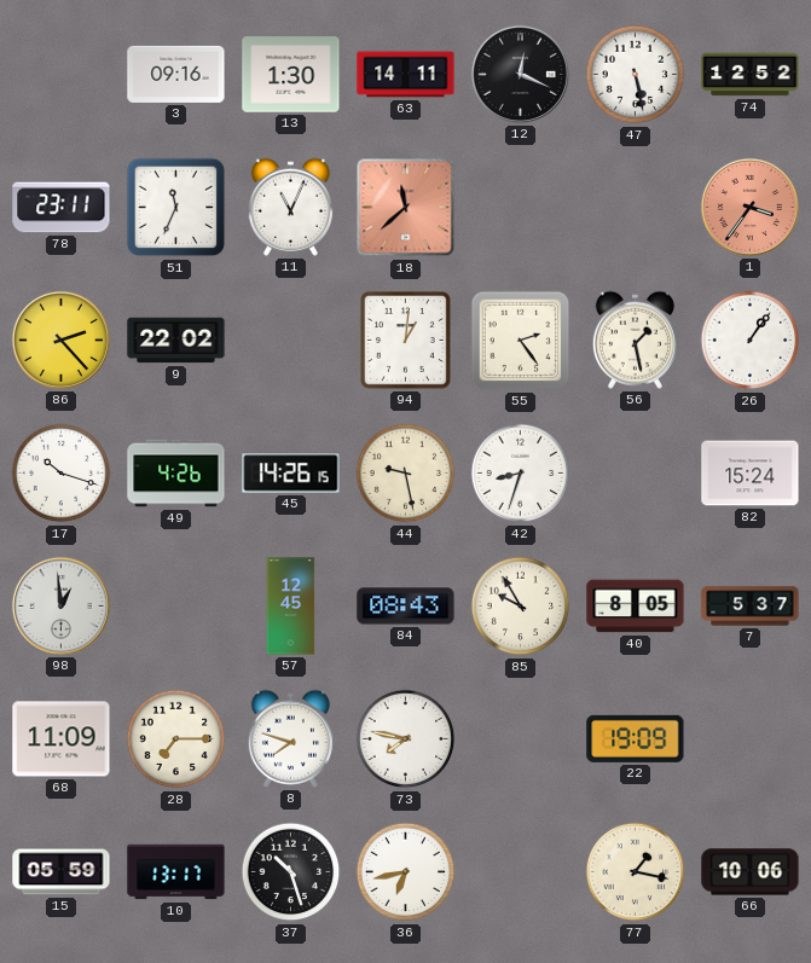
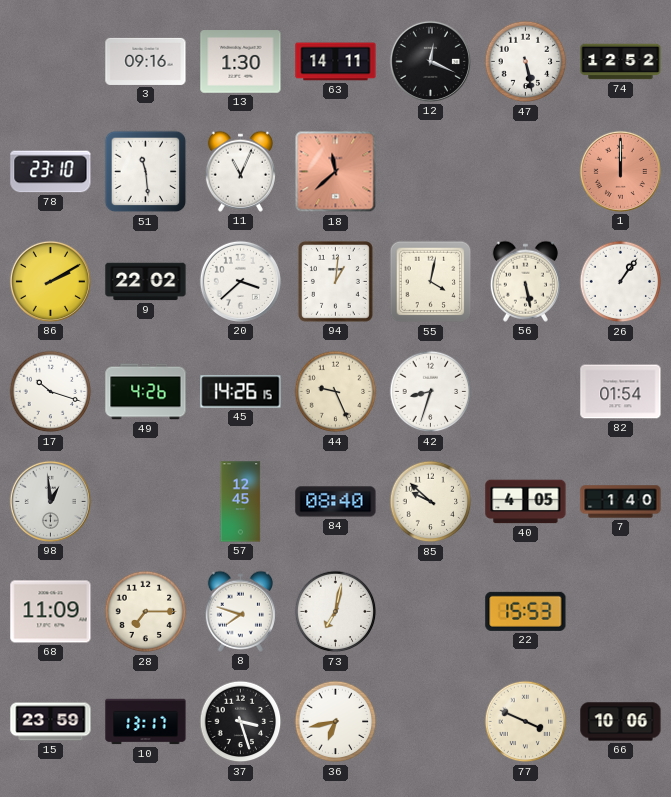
78: 23:11 -> 23:10 (51, 172)
51: 11:34 -> 11:29 (146, 172)
1: 3:36 -> 12:00 (620, 171)
86: 2:23 -> 2:10 (50, 281)
20: none -> 3:38 (240, 281)
55: 2:24 -> 4:02 (431, 282)
56: 1:28 -> 5:28 (525, 281)
44: 9:28 -> 9:26 (336, 392)
82: 15:24 -> 01:54 (621, 392)
84: 08:43 -> 08:40 (336, 502)
85: 9:55 -> 9:52 (431, 502)
40: 8:05 -> 4:05 (526, 502)
7: 5:37 -> 1:40 (621, 502)
73: 7:47 -> 7:02 (336, 612)
22: 19:09 -> 15:53 (526, 611)
15: 05:59 -> 23:59 (51, 722)
37: 10:27 -> 3:27 (241, 722)
77: 1:17 -> 3:49 (526, 722)
